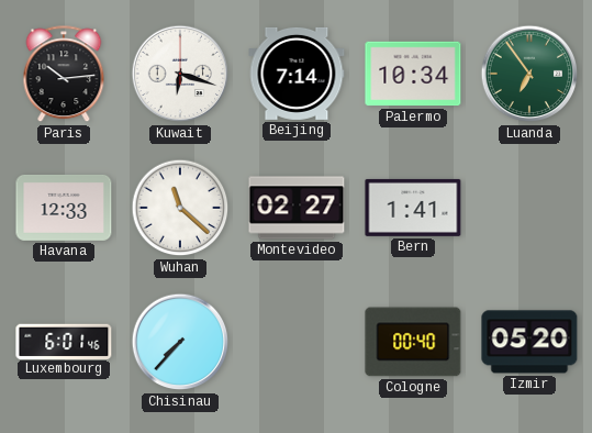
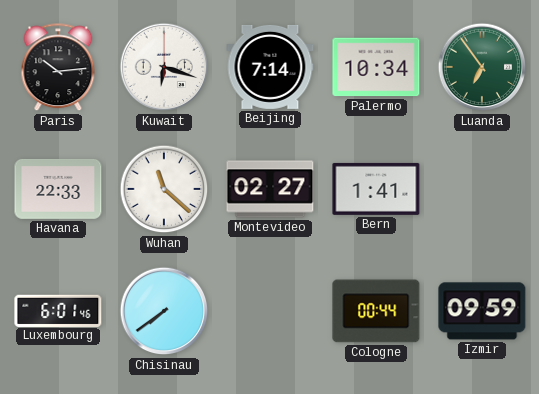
Havana: 12:33 -> 22:33 (58, 189)
Chisinau: 7:37 -> 7:39 (164, 311)
Cologne: 00:40 -> 00:44 (376, 311)
Izmir: 05:20 -> 09:59 (482, 311)
